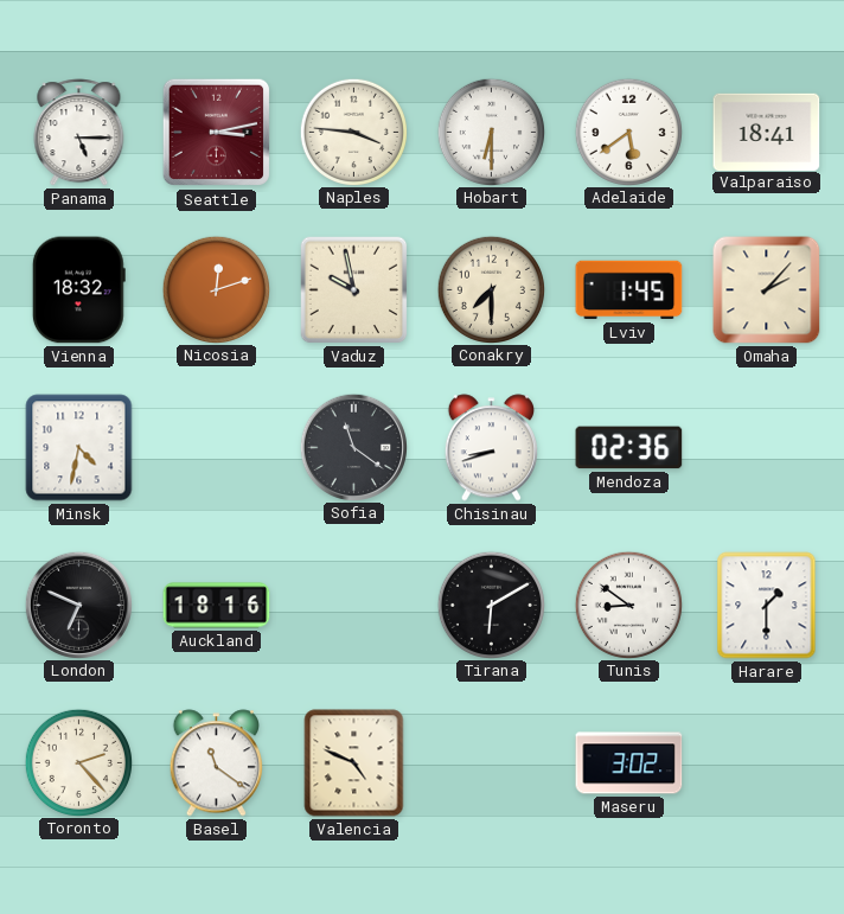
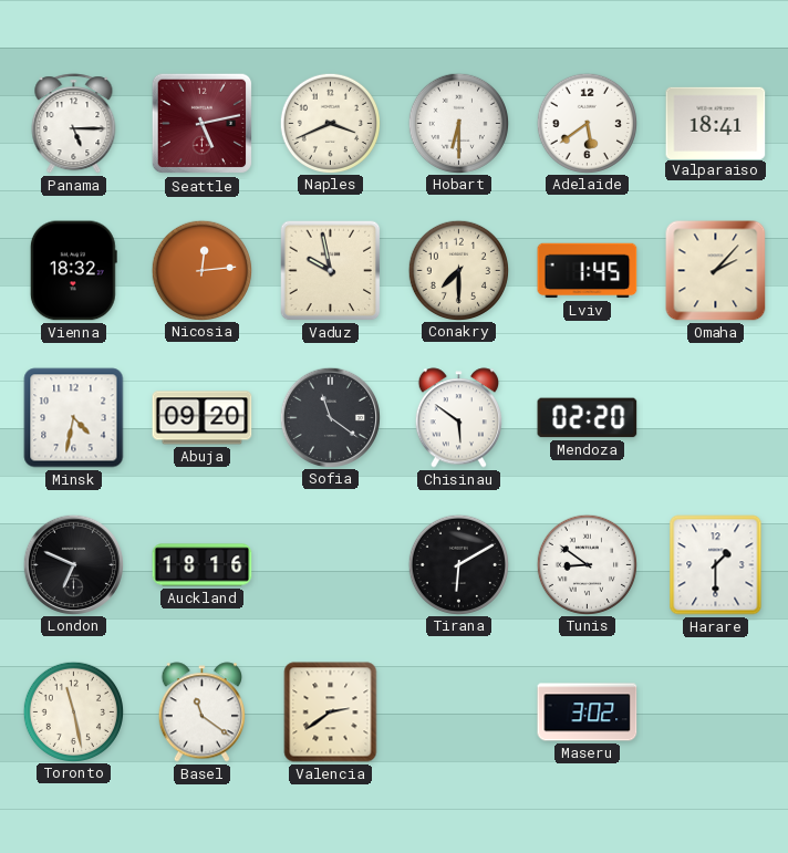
Seattle: 3:13 -> 5:13 (203, 124)
Naples: 3:46 -> 3:41 (330, 123)
Nicosia: 12:12 -> 12:14 (201, 270)
Abuja: none -> 09:20 (203, 418)
Chisinau: 8:42 -> 5:51 (458, 418)
Mendoza: 02:36 -> 02:20 (588, 418)
Toronto: 2:23 -> 11:28 (73, 711)
Valencia: 4:49 -> 2:39 (331, 712)
